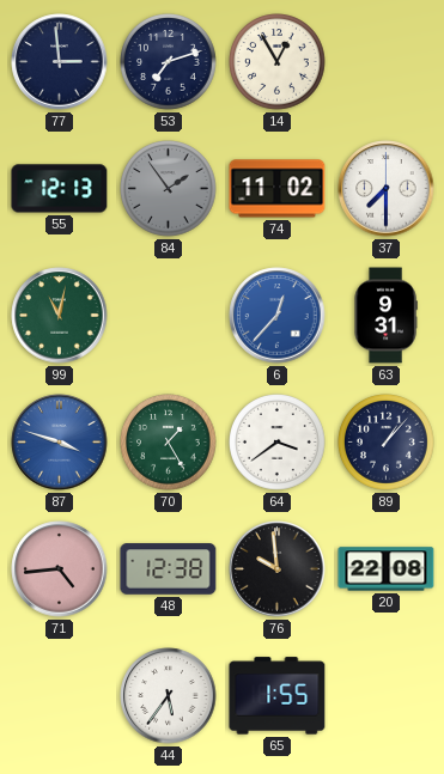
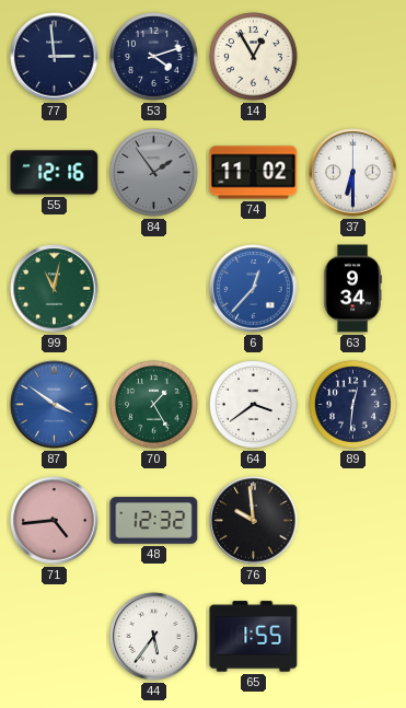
53: 7:12 -> 4:12 (154, 57)
55: 12:13 -> 12:16 (55, 173)
37: 7:30 -> 6:30 (353, 173)
63: 9:31 -> 9:34 (352, 289)
87: 3:48 -> 3:51 (55, 405)
89: 1:07 -> 12:31 (353, 405)
48: 12:38 -> 12:32 (154, 521)
20: 22:08 -> none (387, 569)
